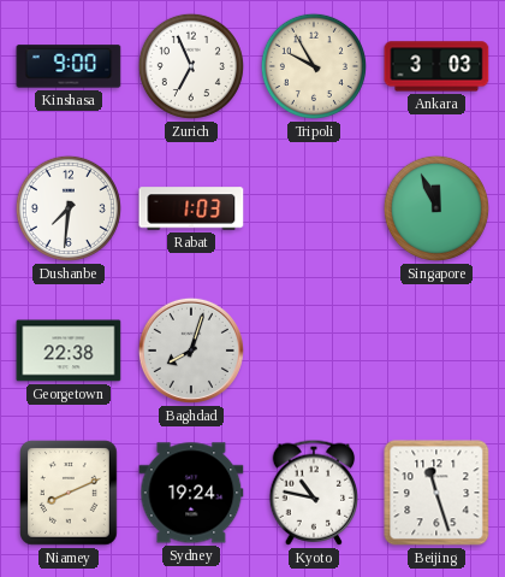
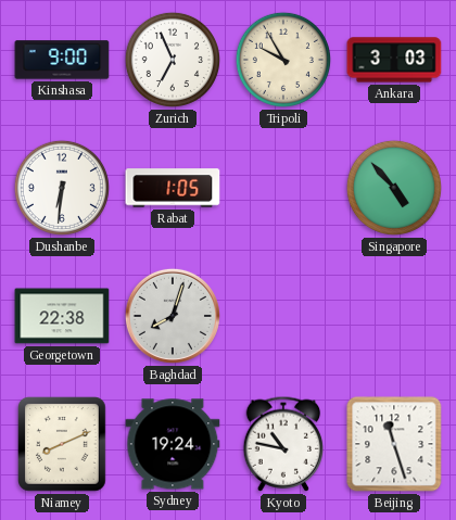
Dushanbe: 7:31 -> 6:31 (62, 188)
Rabat: 1:03 -> 1:05 (173, 188)
Singapore: 11:56 -> 4:53 (394, 188)
